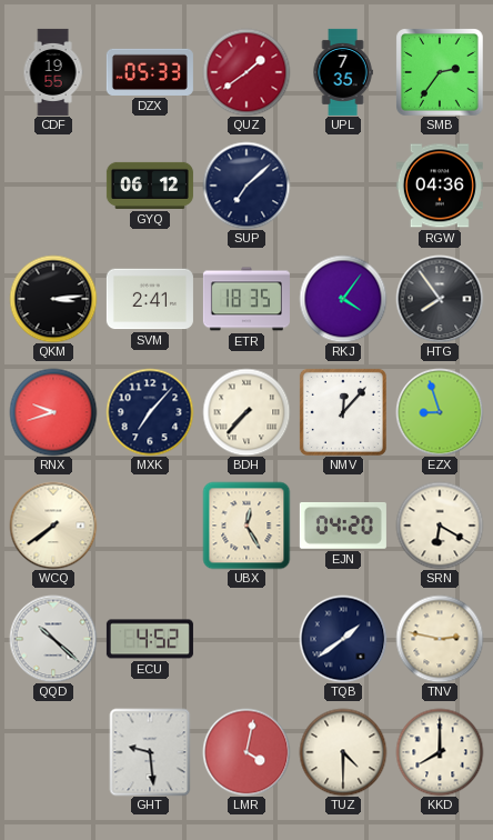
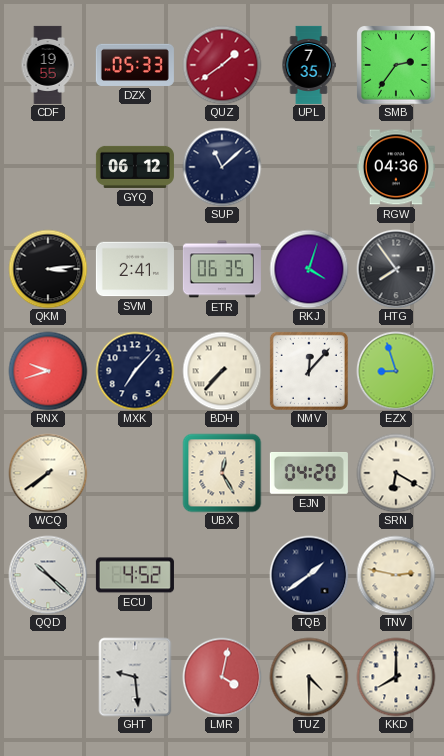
SUP: 7:08 -> 11:08 (222, 167)
ETR: 18:35 -> 06:35 (222, 269)
RKJ: 4:06 -> 4:03 (309, 269)
